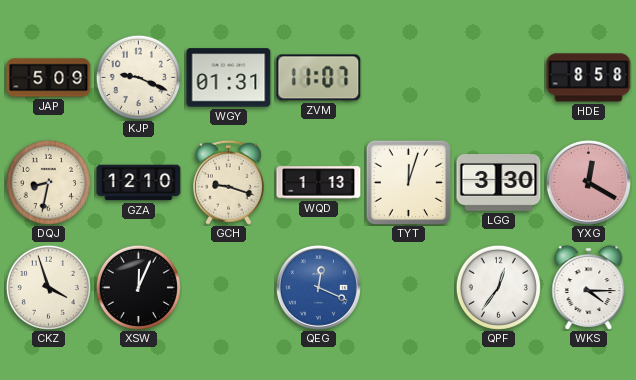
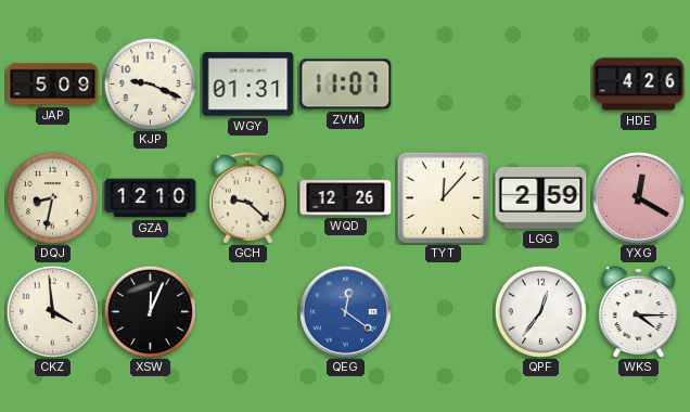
HDE: 8:58 -> 4:26 (639, 85)
GCH: 9:18 -> 9:22 (247, 197)
WQD: 1:13 -> 12:26 (346, 198)
TYT: 12:03 -> 12:07 (443, 197)
LGG: 3:30 -> 2:59 (541, 198)
CKZ: 3:57 -> 3:59 (52, 311)
QEG: 12:19 -> 12:21 (345, 311)
